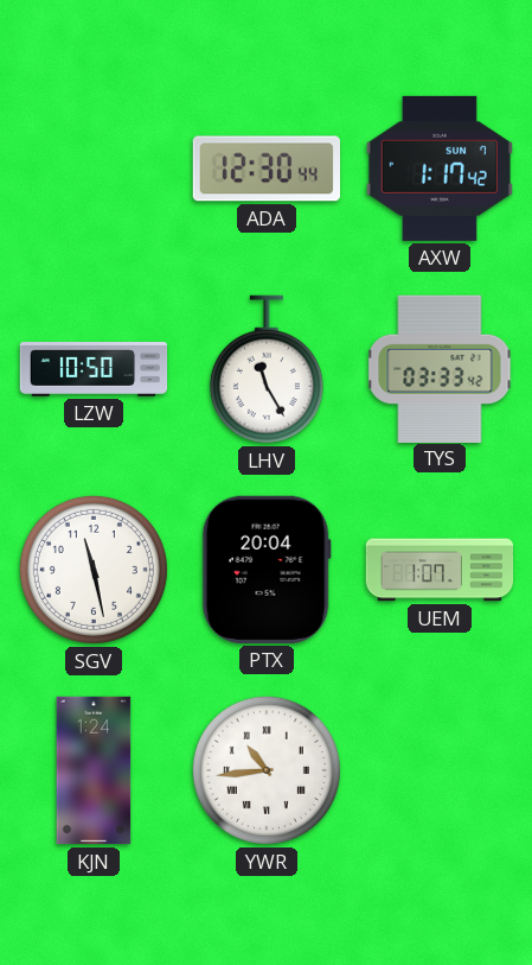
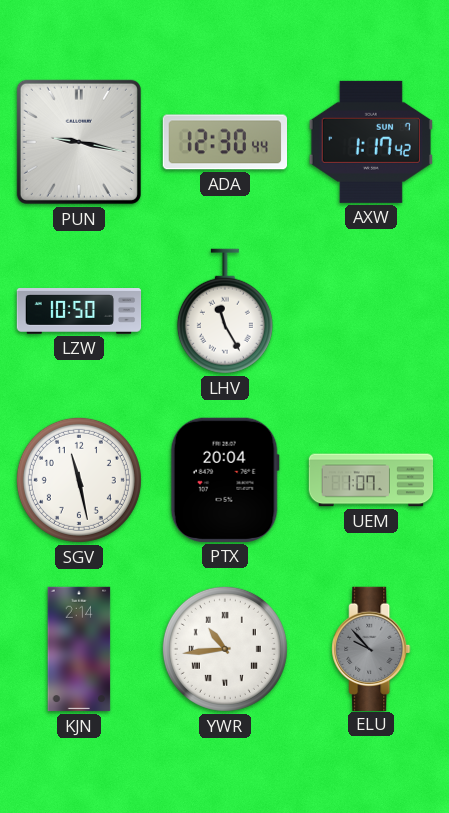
PUN: none -> 9:17 (79, 142)
TYS: 03:33 -> none (440, 368)
KJN: 1:24 -> 2:14 (79, 649)
ELU: none -> 9:53 (371, 648)
